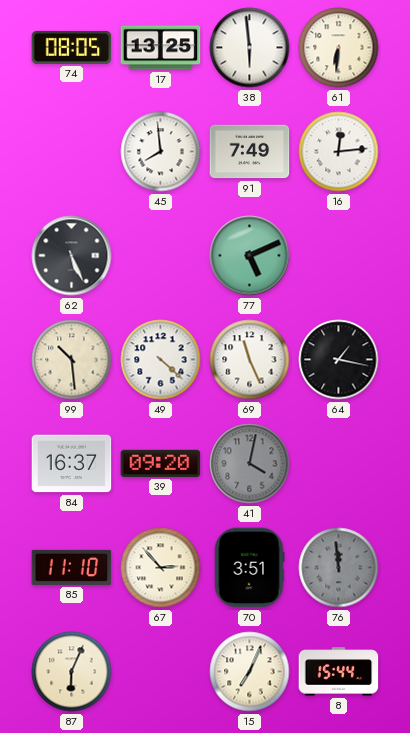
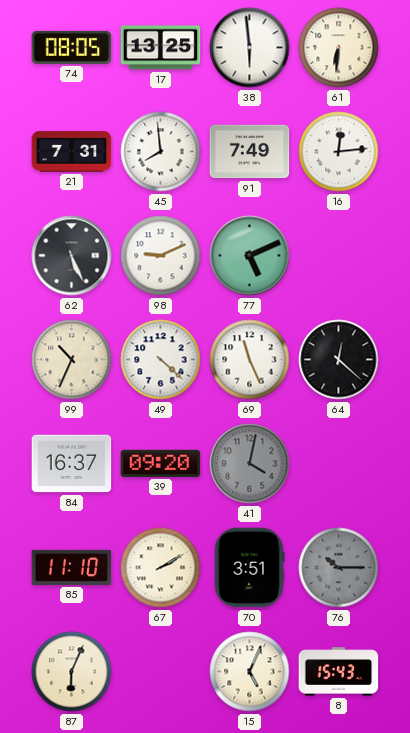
21: none -> 7:31 (72, 152)
98: none -> 9:11 (161, 256)
99: 10:29 -> 10:34 (72, 360)
64: 1:17 -> 12:22 (339, 360)
67: 2:53 -> 2:10 (161, 568)
76: 11:59 -> 10:15 (339, 568)
15: 7:04 -> 5:04 (250, 672)
8: 15:44 -> 15:43 (339, 672)
